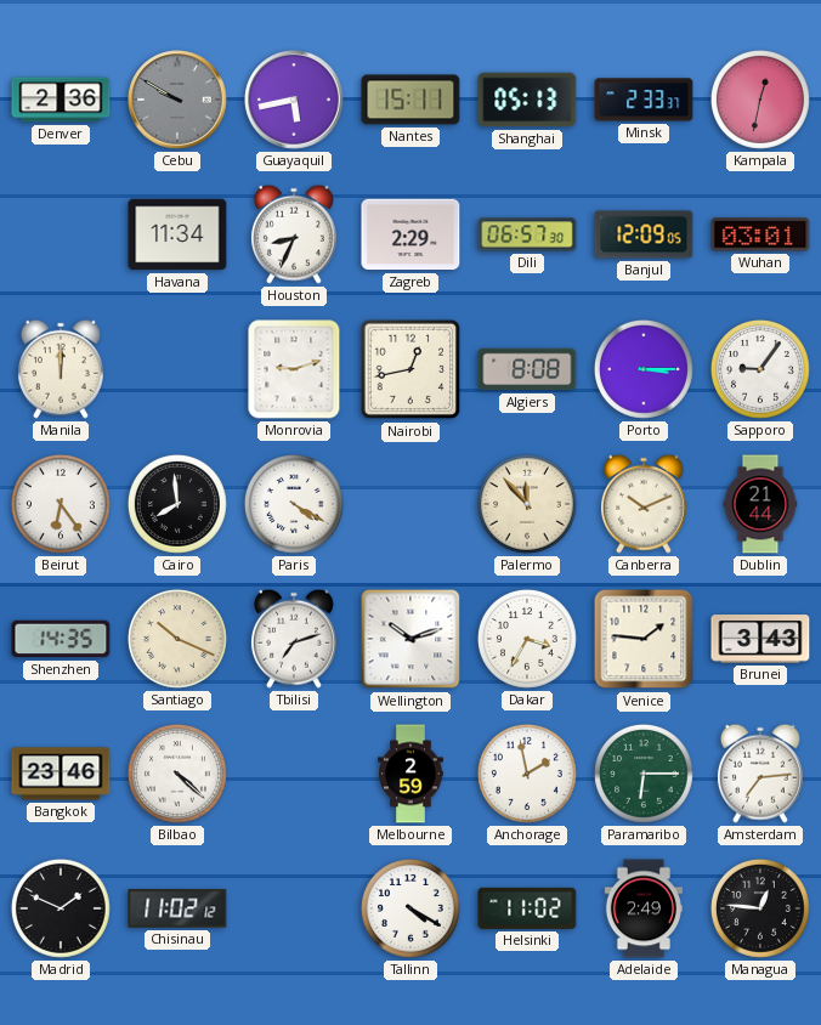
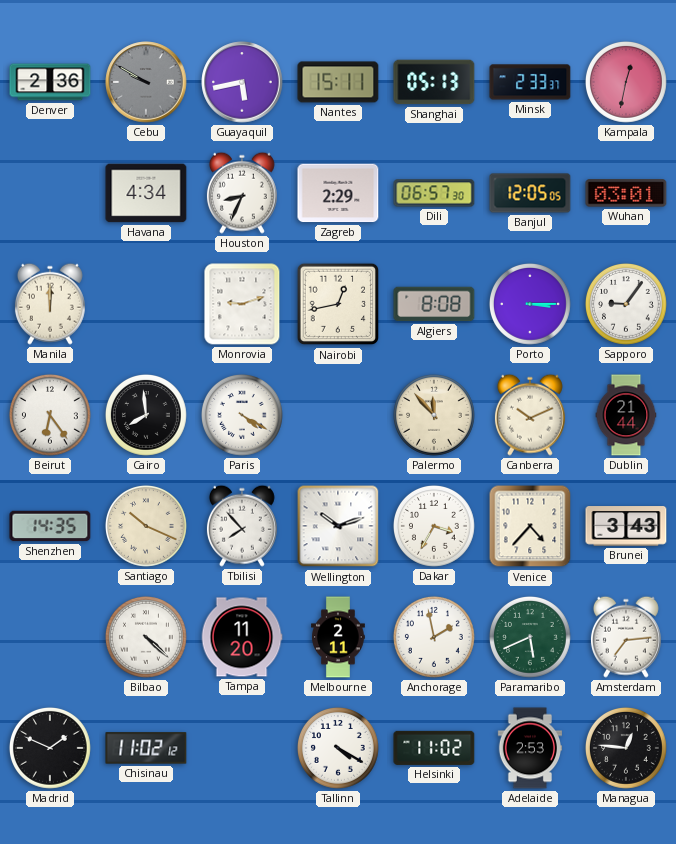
Havana: 11:34 -> 4:34 (146, 193)
Banjul: 12:09 -> 12:05 (530, 193)
Tbilisi: 7:12 -> 7:53 (242, 526)
Venice: 1:46 -> 4:37 (530, 526)
Bangkok: 23:46 -> none (61, 774)
Tampa: none -> 11:20 (242, 637)
Melbourne: 2:59 -> 2:11 (338, 637)
Paramaribo: 6:15 -> 5:41 (530, 637)
Adelaide: 2:49 -> 2:53 (529, 748)
